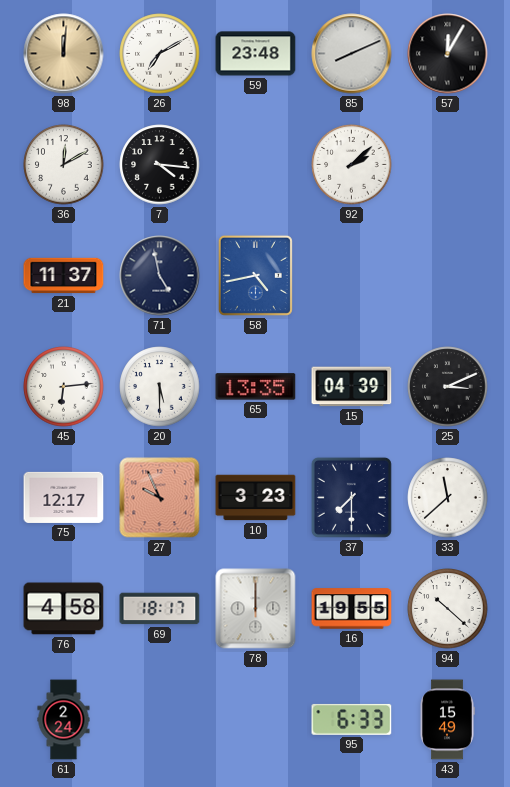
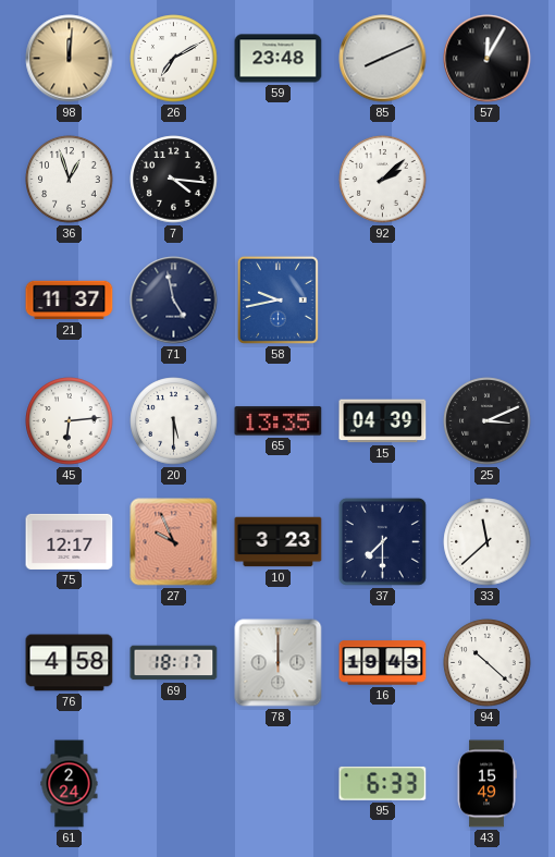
36: 12:10 -> 12:57 (70, 180)
58: 4:43 -> 9:43 (277, 299)
16: 19:55 -> 19:43 (383, 663)
